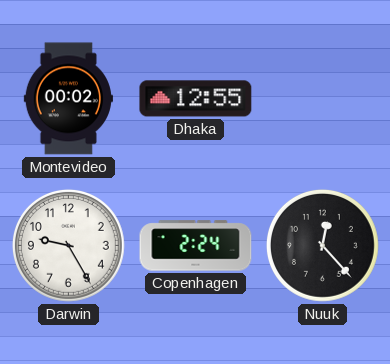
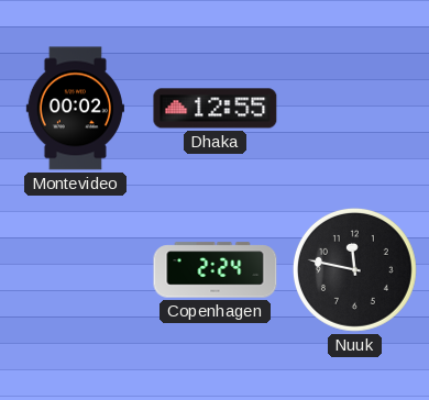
Darwin: 9:25 -> none (68, 245)
Nuuk: 12:23 -> 11:47 (354, 269)
